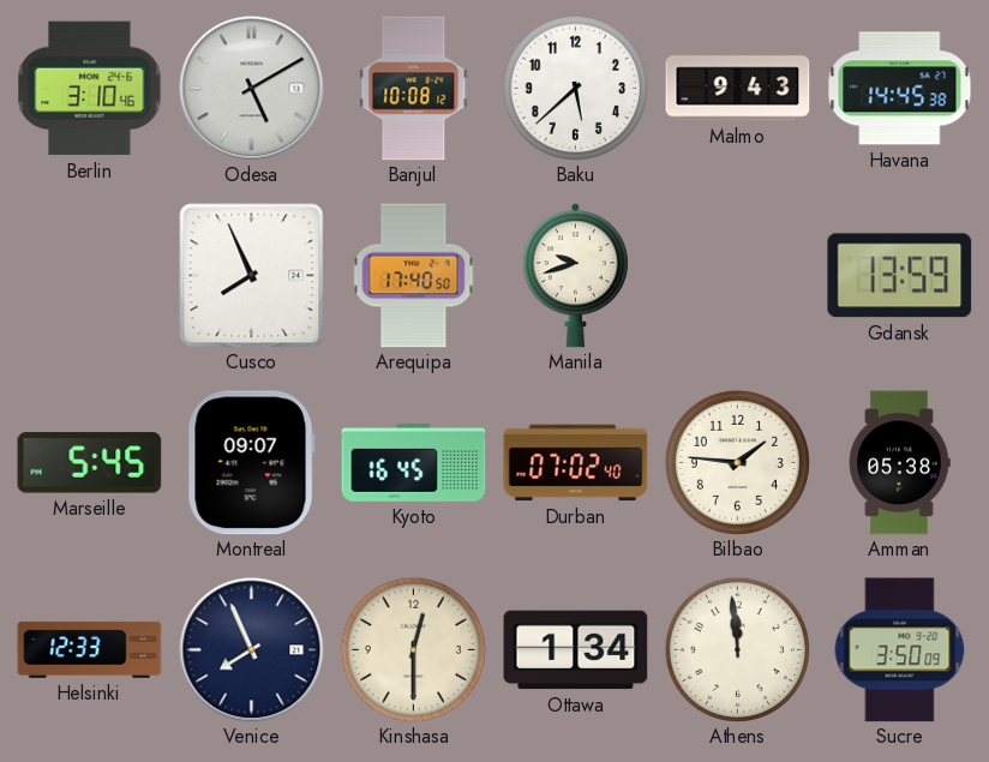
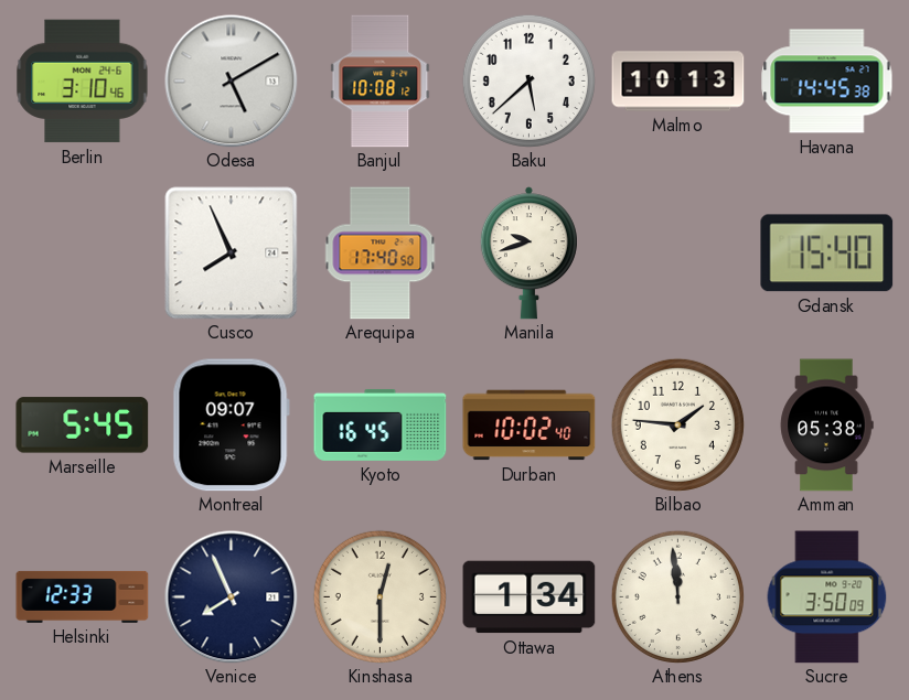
Malmo: 9:43 -> 10:13 (678, 82)
Gdansk: 13:59 -> 15:40 (827, 254)
Durban: 07:02 -> 10:02 (530, 426)
